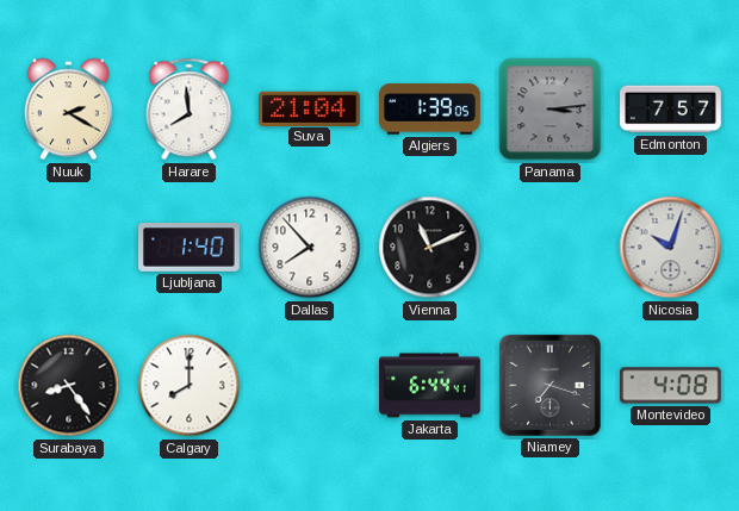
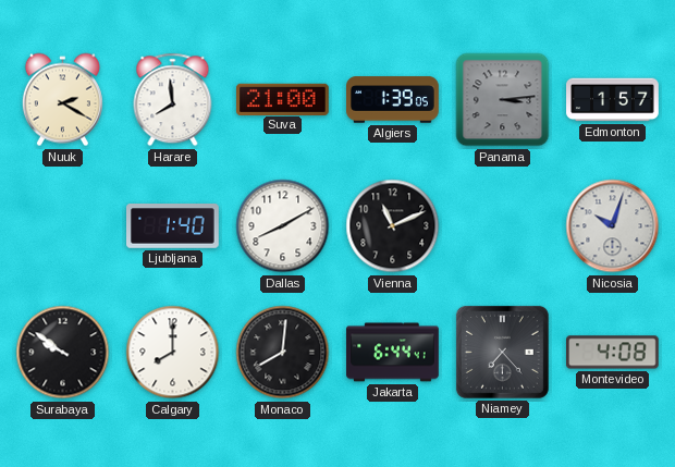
Suva: 21:04 -> 21:00 (283, 99)
Edmonton: 7:57 -> 1:57 (613, 100)
Dallas: 7:53 -> 8:10 (283, 226)
Surabaya: 8:24 -> 9:51 (63, 353)
Monaco: none -> 8:01 (283, 353)
Niamey: 7:18 -> 7:23 (502, 352)
